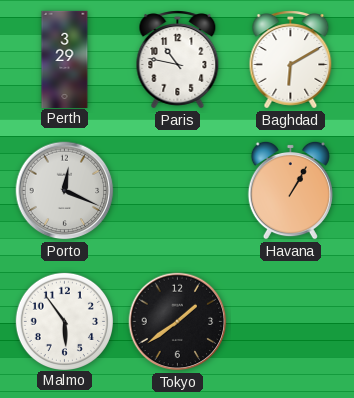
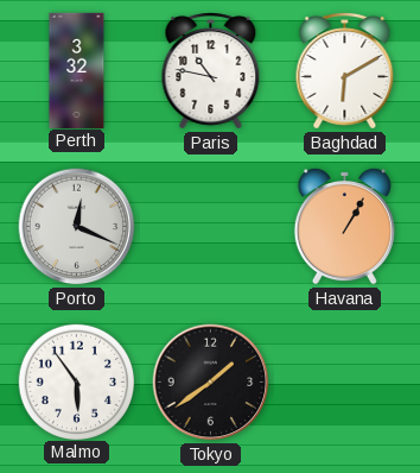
Perth: 3:29 -> 3:32 (77, 70)
